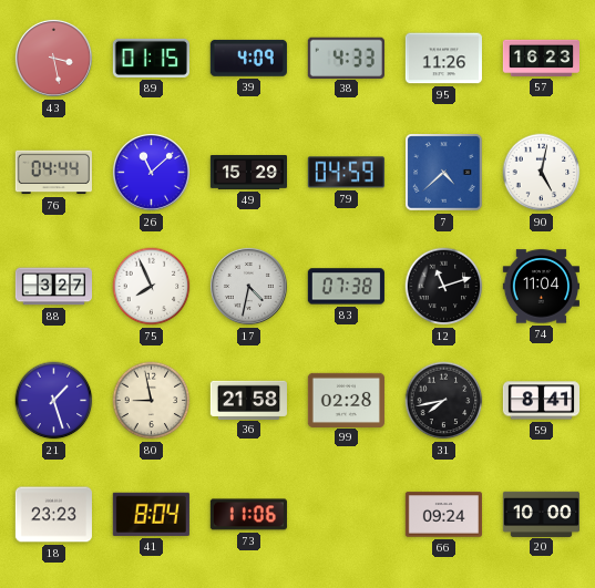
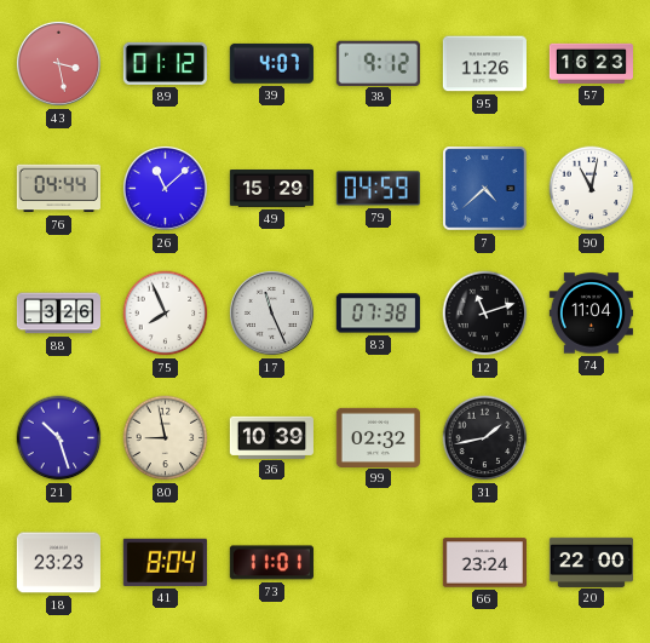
89: 01:15 -> 01:12 (165, 63)
39: 4:09 -> 4:07 (271, 63)
38: 4:33 -> 9:12 (378, 63)
90: 5:02 -> 11:02 (592, 189)
88: 3:27 -> 3:26 (58, 314)
17: 4:32 -> 11:26 (271, 312)
21: 1:27 -> 10:27 (59, 438)
36: 21:58 -> 10:39 (271, 437)
99: 02:28 -> 02:32 (378, 437)
31: 7:43 -> 1:43 (485, 438)
59: 8:41 -> none (541, 401)
73: 11:06 -> 11:01 (271, 563)
66: 09:24 -> 23:24 (484, 563)
20: 10:00 -> 22:00 (591, 562)
